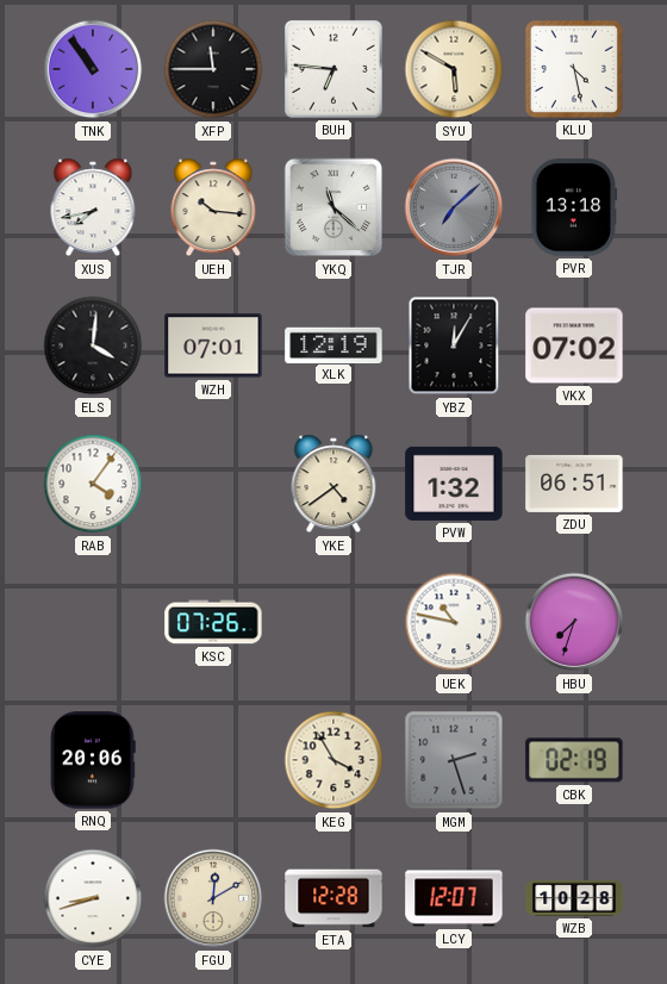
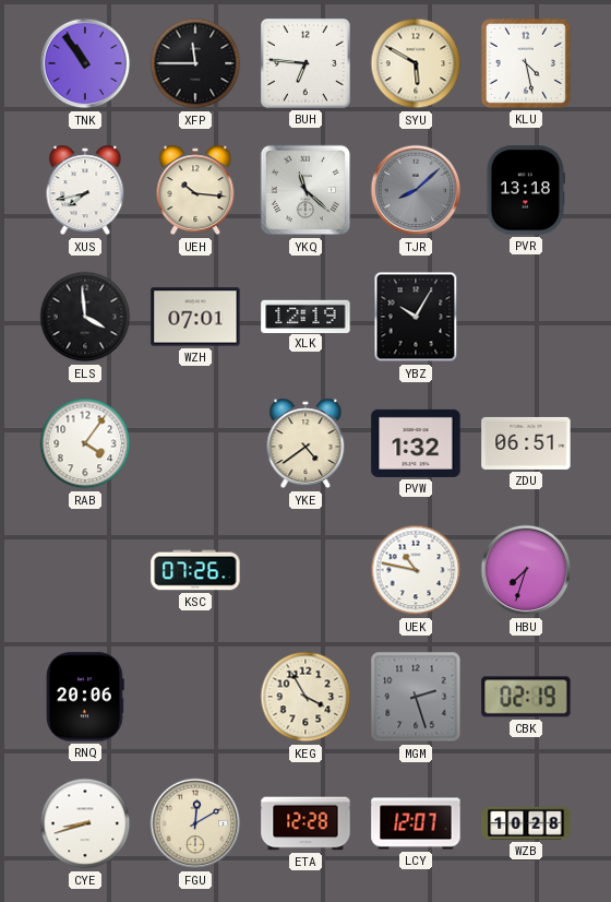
TJR: 7:08 -> 8:08 (416, 190)
ELS: 4:01 -> 3:59 (85, 317)
YBZ: 12:05 -> 10:05 (416, 317)
VKX: 07:02 -> none (574, 345)
